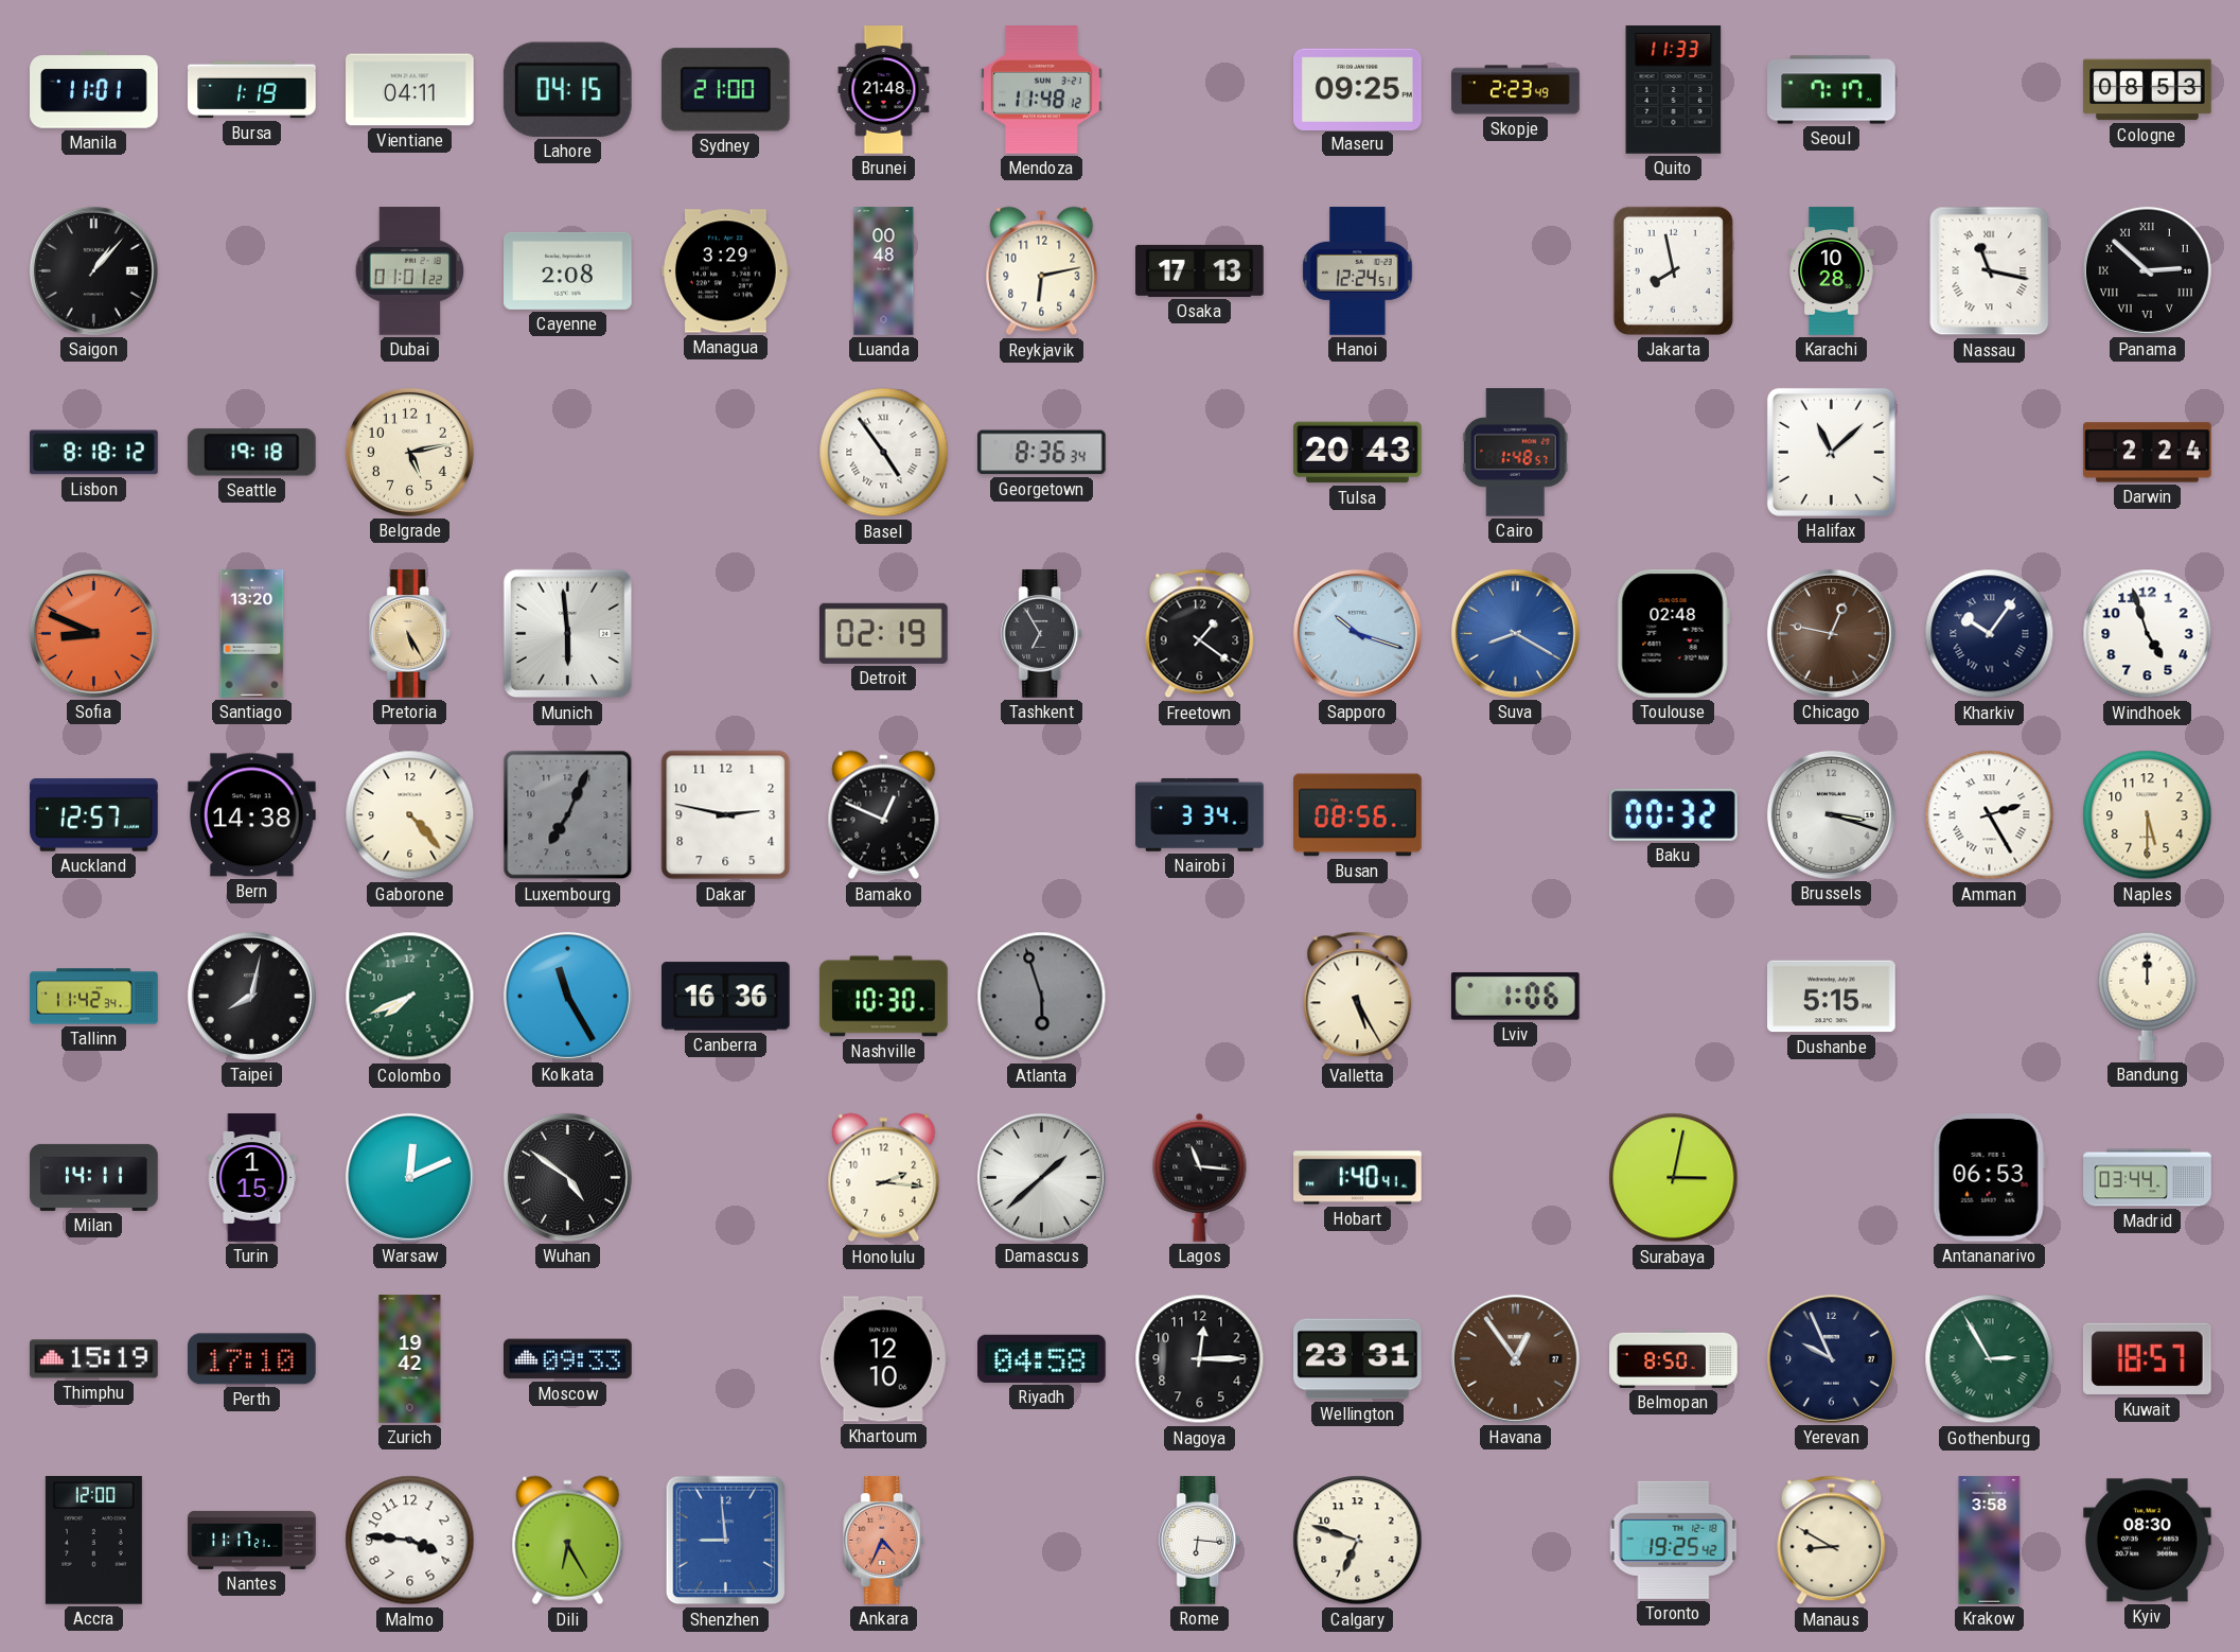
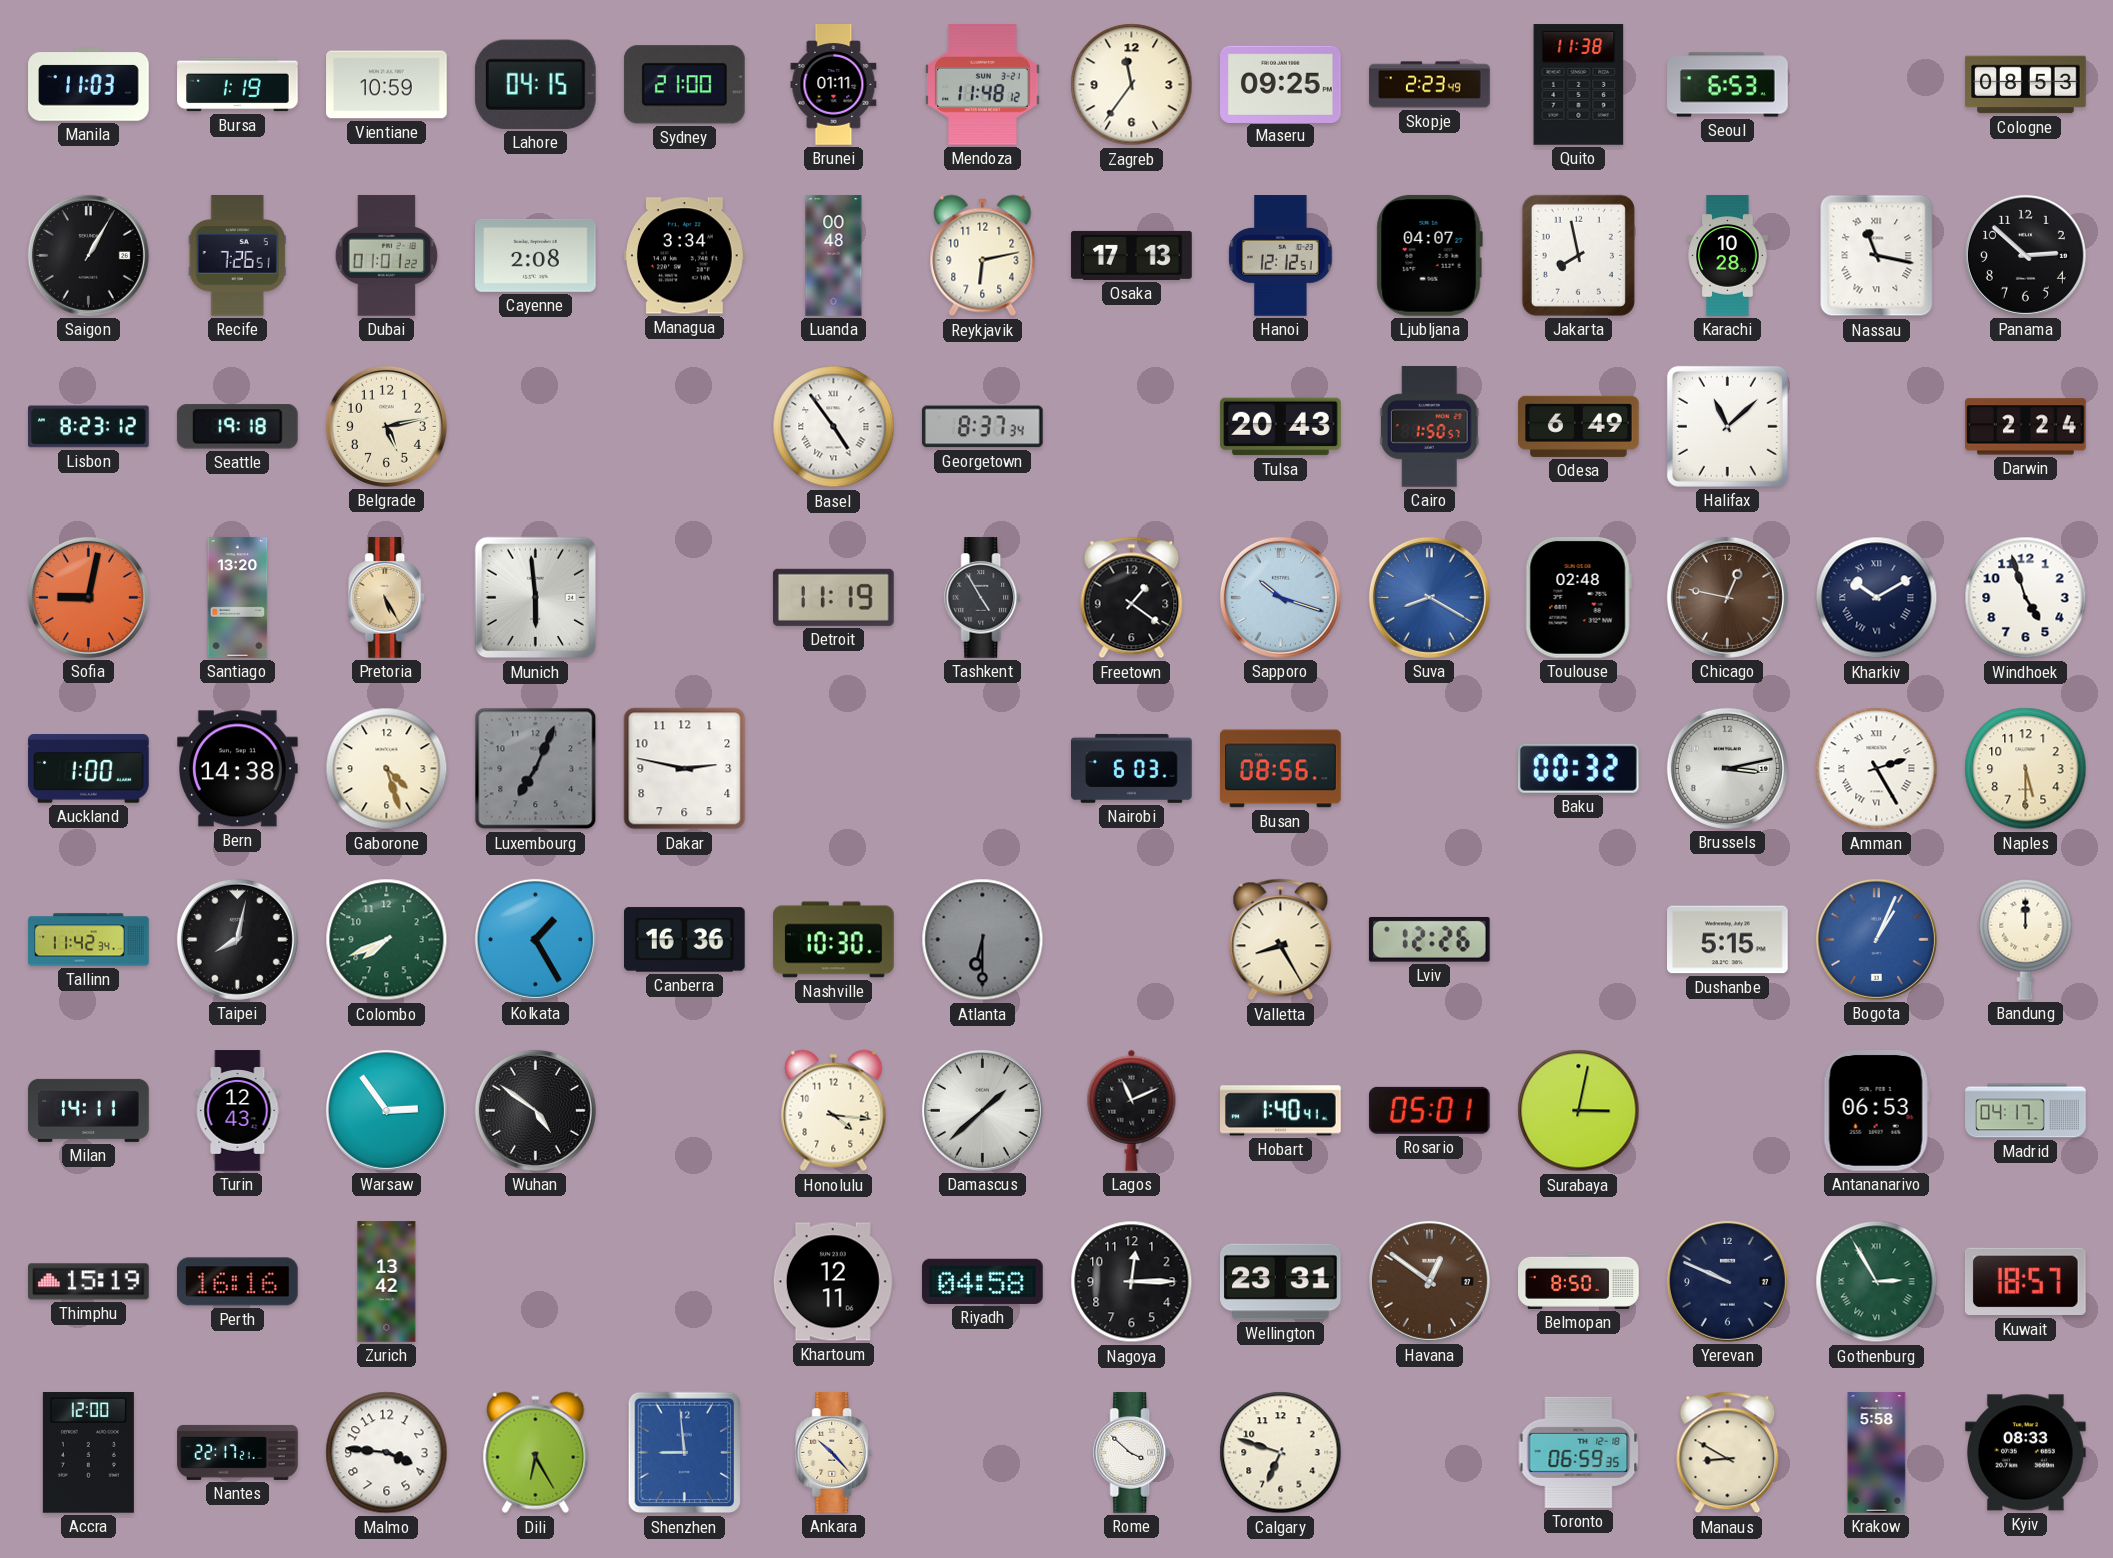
Manila: 11:01 -> 11:03 (89, 85)
Vientiane: 04:11 -> 10:59 (387, 85)
Brunei: 21:48 -> 01:11 (834, 85)
Zagreb: none -> 11:36 (1132, 85)
Quito: 11:33 -> 11:38 (1579, 85)
Seoul: 7:17 -> 6:53 (1728, 85)
Saigon: 1:07 -> 1:05 (88, 255)
Recife: none -> 7:26 (237, 256)
Managua: 3:29 -> 3:34 (685, 256)
Hanoi: 12:24 -> 12:12 (1281, 256)
Ljubljana: none -> 04:07 (1429, 255)
Panama numerals: Roman -> Arabic (2025, 255)
Lisbon: 8:18 -> 8:23 (89, 427)
Georgetown: 8:36 -> 8:37 (983, 427)
Cairo: 1:48 -> 1:50 (1429, 427)
Odesa: none -> 6:49 (1579, 426)
Sofia: 8:49 -> 9:02 (88, 597)
Detroit: 02:19 -> 11:19 (833, 597)
Tashkent: 6:55 -> 4:55 (983, 598)
Kharkiv: 10:06 -> 10:10 (1877, 598)
Auckland: 12:57 -> 1:00 (89, 769)
Gaborone: 4:23 -> 4:27 (387, 769)
Bamako: 12:49 -> none (884, 815)
Nairobi: 3:34 -> 6:03 (1132, 768)
Brussels: 3:18 -> 3:13 (1727, 768)
Kolkata: 11:25 -> 1:25 (535, 939)
Atlanta: 5:57 -> 6:30 (983, 940)
Valletta: 5:25 -> 8:25 (1281, 940)
Lviv: 1:06 -> 12:26 (1429, 939)
Bogota: none -> 1:04 (1876, 939)
Turin: 1:15 -> 12:43 (238, 1111)
Warsaw: 12:11 -> 2:54 (386, 1110)
Honolulu: 2:16 -> 4:16 (834, 1111)
Lagos: 11:16 -> 11:11 (1132, 1110)
Rosario: none -> 05:01 (1429, 1110)
Madrid: 03:44 -> 04:17 (2026, 1111)
Perth: 17:10 -> 16:16 (238, 1282)
Zurich: 19:42 -> 13:42 (387, 1282)
Moscow: 09:33 -> none (568, 1359)
Khartoum: 12:10 -> 12:11 (833, 1282)
Havana: 12:54 -> 12:51 (1429, 1281)
Yerevan: 9:56 -> 9:49 (1727, 1281)
Nantes: 11:17 -> 22:17 (238, 1452)
Ankara: 4:34 -> 10:23 (834, 1453)
Ankara dial: salmon -> cream (834, 1453)
Rome: 6:16 -> 3:52 (1132, 1453)
Toronto: 19:25 -> 06:59 (1579, 1452)
Krakow: 3:58 -> 5:58 (1877, 1453)
Kyiv: 08:30 -> 08:33 (2026, 1453)
